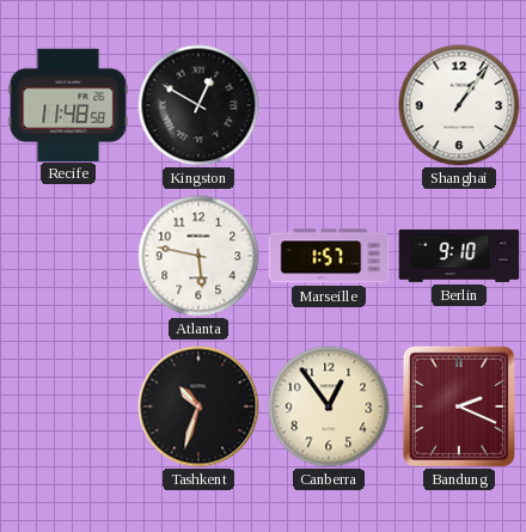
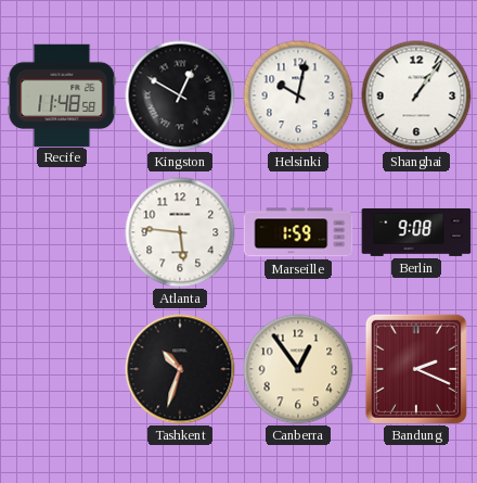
Helsinki: none -> 10:02 (298, 96)
Atlanta: 5:47 -> 5:46 (180, 232)
Marseille: 1:57 -> 1:59 (298, 232)
Berlin: 9:10 -> 9:08 (416, 232)
